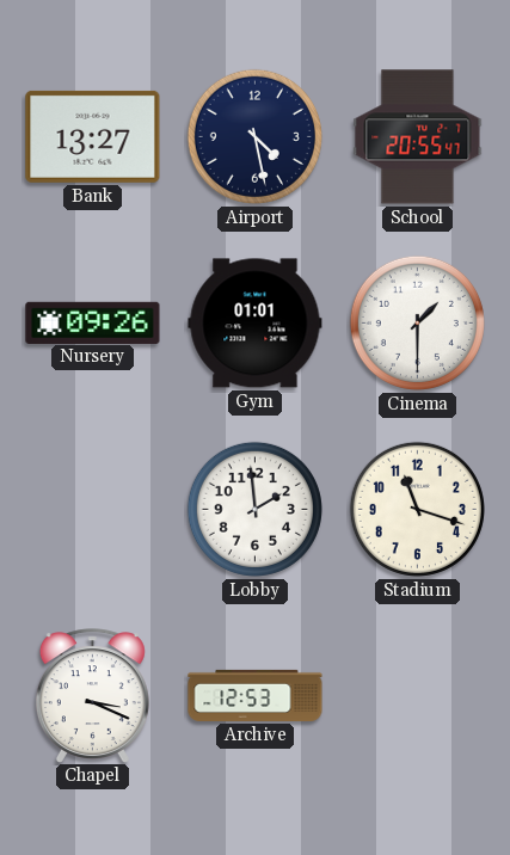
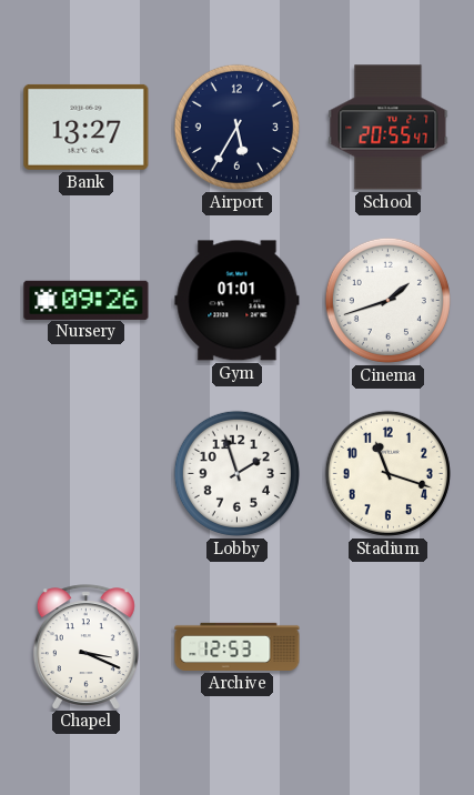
Airport: 4:28 -> 5:35 (236, 127)
Cinema: 1:30 -> 1:42 (387, 300)
Lobby: 1:59 -> 1:57 (236, 473)
